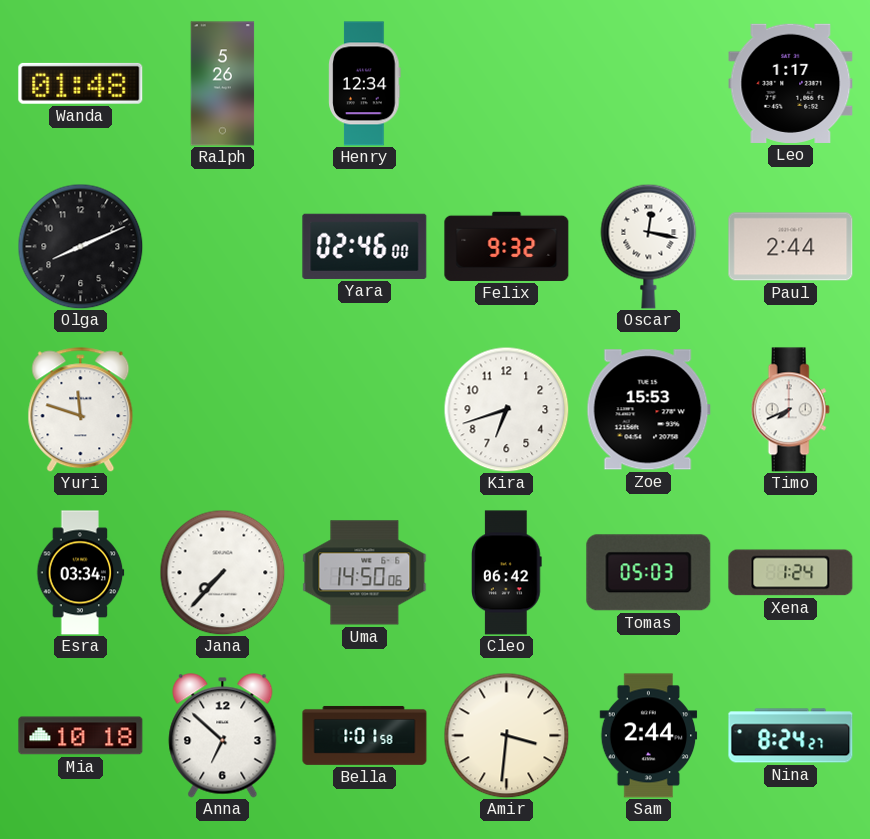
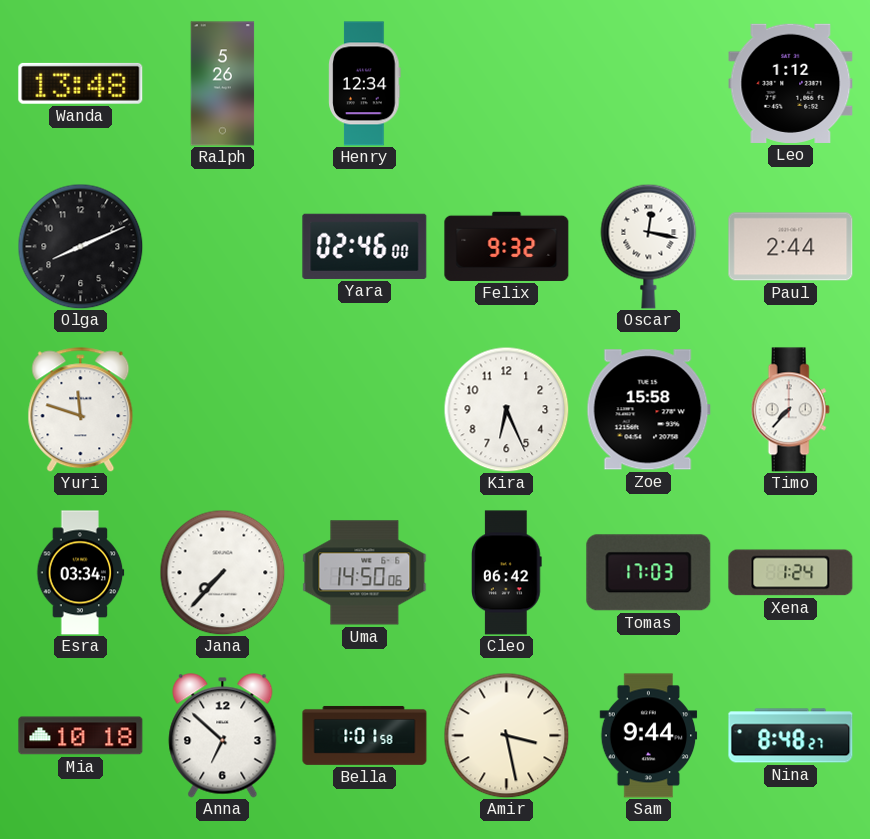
Wanda: 01:48 -> 13:48 (81, 83)
Leo: 1:17 -> 1:12 (791, 83)
Kira: 6:42 -> 6:26 (506, 409)
Zoe: 15:53 -> 15:58 (648, 410)
Timo: 7:41 -> 7:37 (790, 410)
Tomas: 05:03 -> 17:03 (649, 573)
Amir: 3:31 -> 3:28 (506, 735)
Sam: 2:44 -> 9:44 (649, 736)
Nina: 8:24 -> 8:48 (791, 736)
